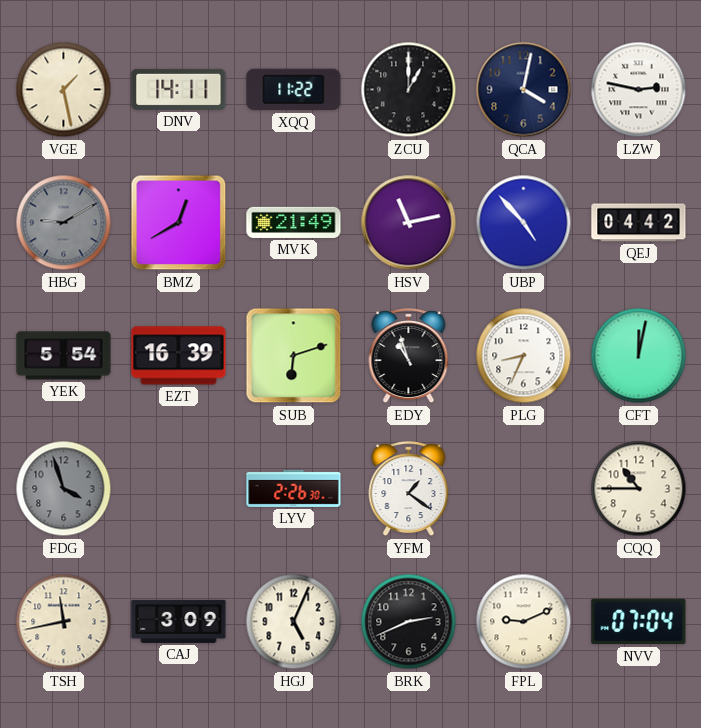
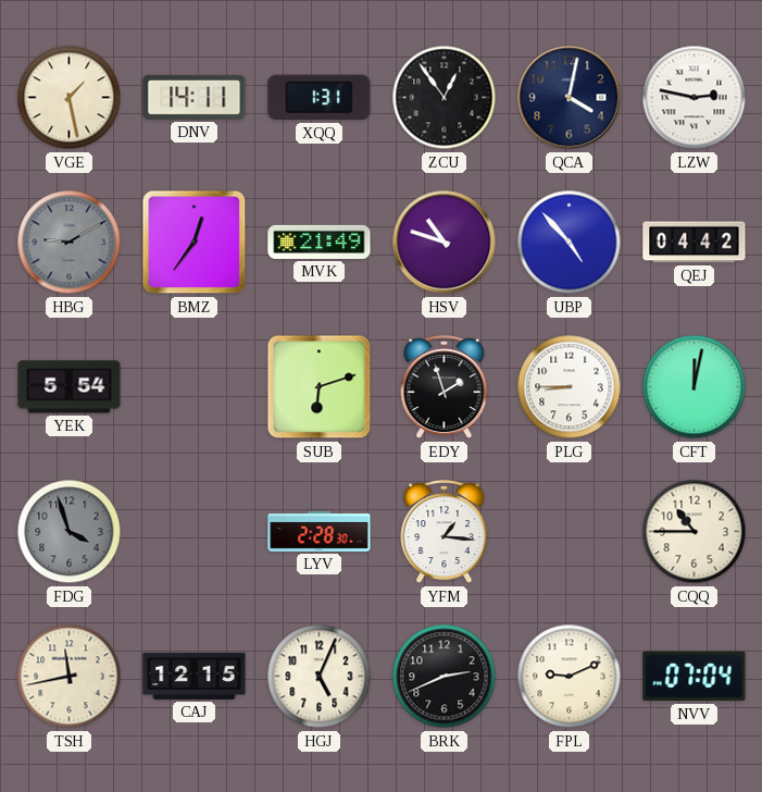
XQQ: 11:22 -> 1:31 (320, 98)
ZCU: 1:00 -> 12:54 (445, 98)
BMZ: 12:40 -> 12:36 (195, 243)
HSV: 11:13 -> 10:48 (445, 243)
EZT: 16:39 -> none (179, 356)
EDY: 10:57 -> 1:57 (445, 387)
PLG: 8:34 -> 8:45 (570, 387)
LYV: 2:26 -> 2:28 (320, 531)
YFM: 1:21 -> 1:16 (445, 532)
CAJ: 3:09 -> 12:15 (195, 676)
